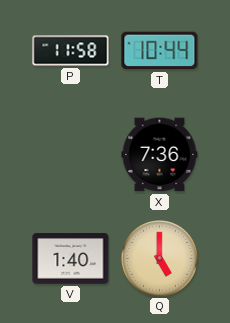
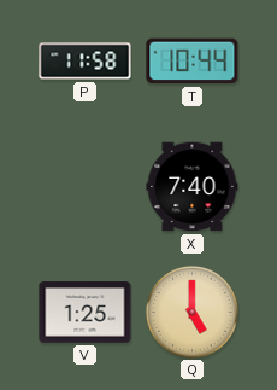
X: 7:36 -> 7:40 (193, 187)
V: 1:40 -> 1:25 (86, 313)
